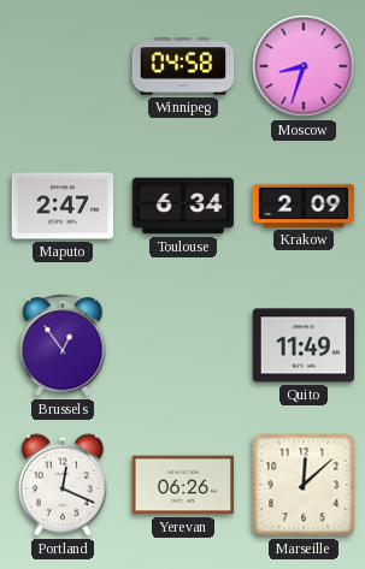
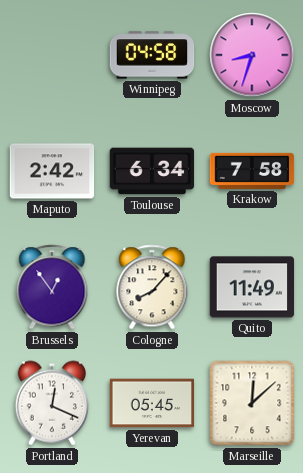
Maputo: 2:47 -> 2:42 (52, 171)
Krakow: 2:09 -> 7:58 (252, 171)
Cologne: none -> 8:07 (152, 287)
Yerevan: 06:26 -> 05:45 (152, 403)
